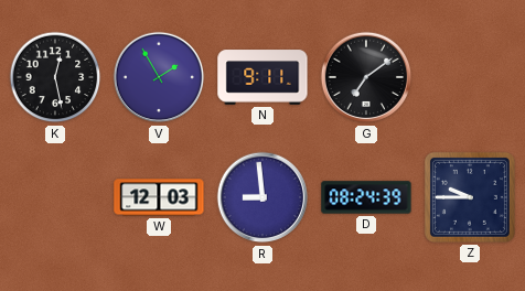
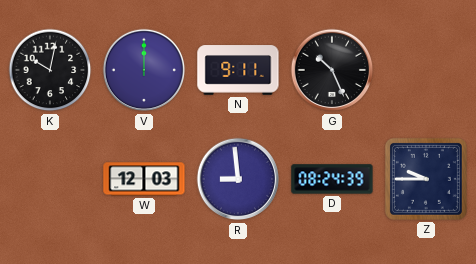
K: 12:28 -> 10:02 (50, 70)
V: 1:55 -> 12:00 (144, 70)
G: 7:09 -> 10:26 (332, 70)
